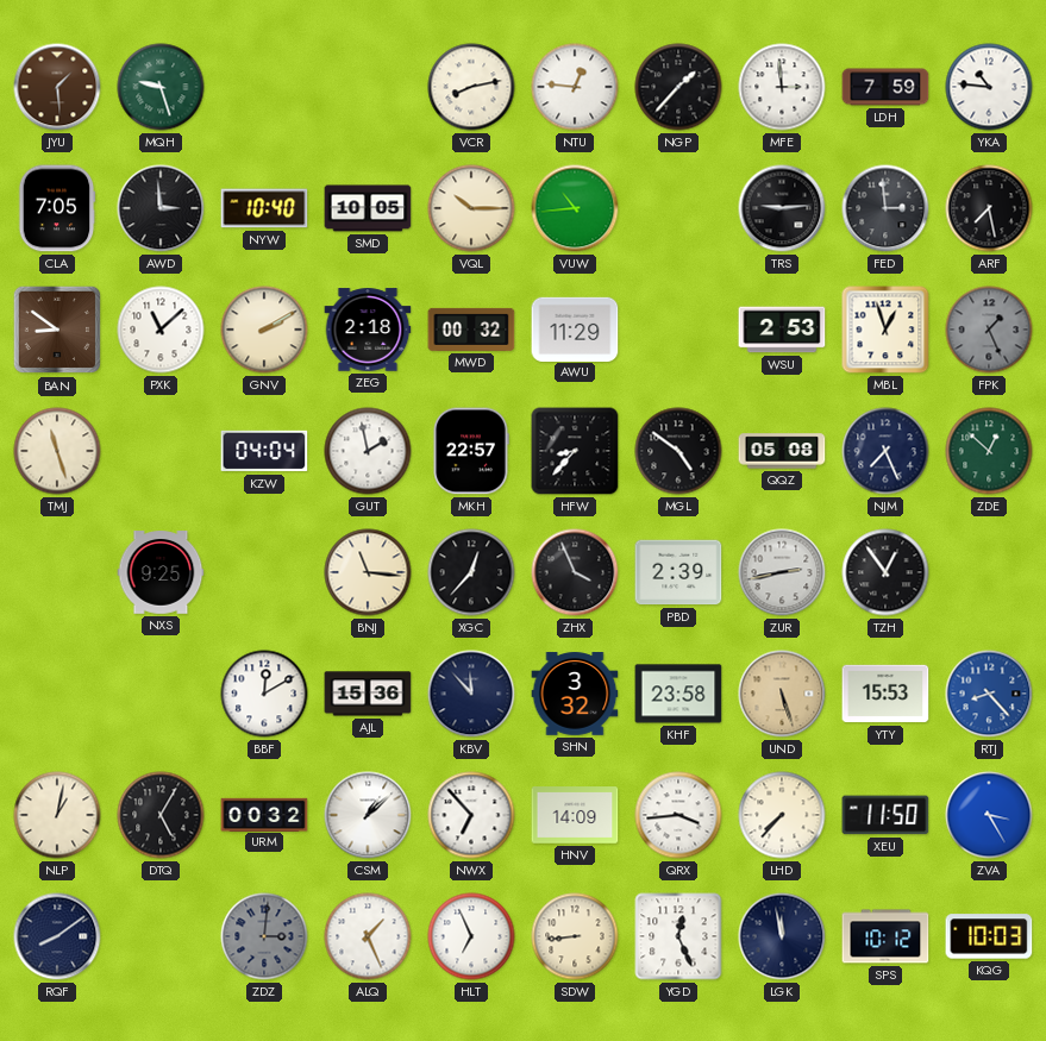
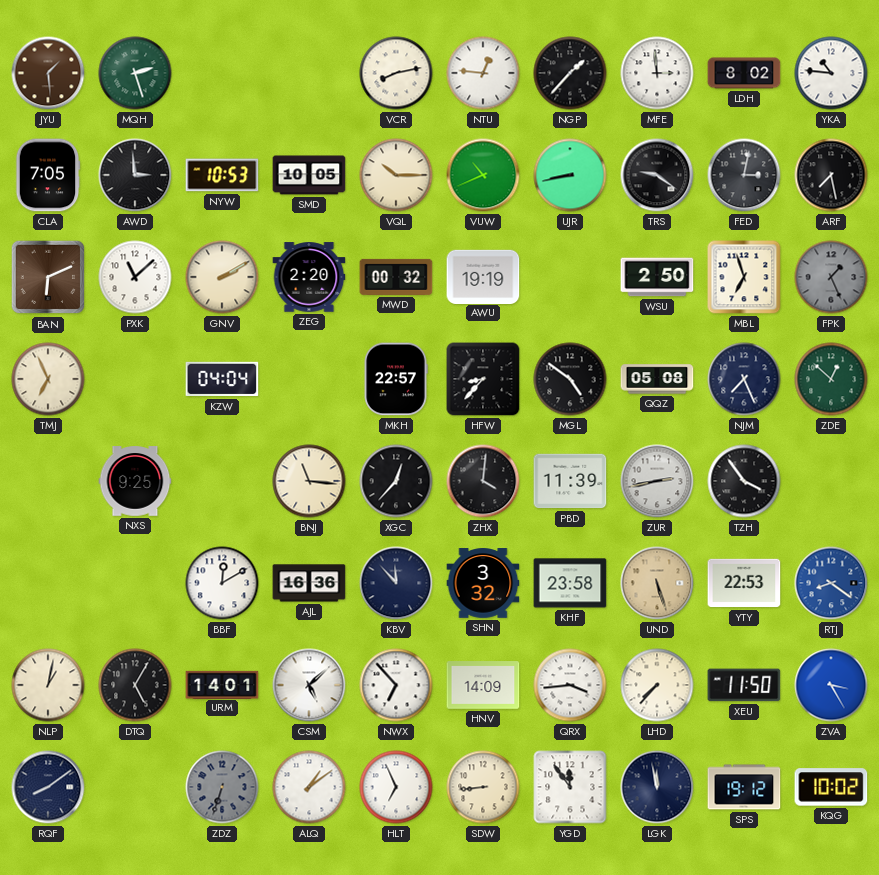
MQH: 9:27 -> 2:27 (135, 73)
LDH: 7:59 -> 8:02 (744, 73)
NYW: 10:40 -> 10:53 (222, 175)
VUW: 10:44 -> 10:41 (483, 175)
UJR: none -> 8:43 (570, 175)
TRS: 9:14 -> 9:21 (657, 175)
FED: 2:59 -> 3:02 (744, 175)
BAN: 8:51 -> 6:11 (48, 277)
ZEG: 2:18 -> 2:20 (309, 277)
AWU: 11:29 -> 19:19 (483, 276)
WSU: 2:53 -> 2:50 (657, 277)
MBL: 12:57 -> 6:57 (744, 277)
TMJ: 11:27 -> 6:56 (48, 379)
GUT: 1:58 -> none (368, 451)
ZHX: 3:56 -> 4:01 (483, 481)
PBD: 2:39 -> 11:39 (570, 481)
TZH: 12:54 -> 3:54 (744, 481)
AJL: 15:36 -> 16:36 (309, 583)
YTY: 15:53 -> 22:53 (744, 583)
RTJ: 8:23 -> 8:21 (831, 583)
URM: 00:32 -> 14:01 (222, 684)
CSM: 1:08 -> 5:08 (309, 685)
ZDZ: 3:01 -> 6:33 (222, 787)
ALQ: 1:26 -> 1:09 (309, 787)
YGD: 12:26 -> 11:54 (570, 787)
SPS: 10:12 -> 19:12 (744, 787)
KQG: 10:03 -> 10:02 (831, 787)
